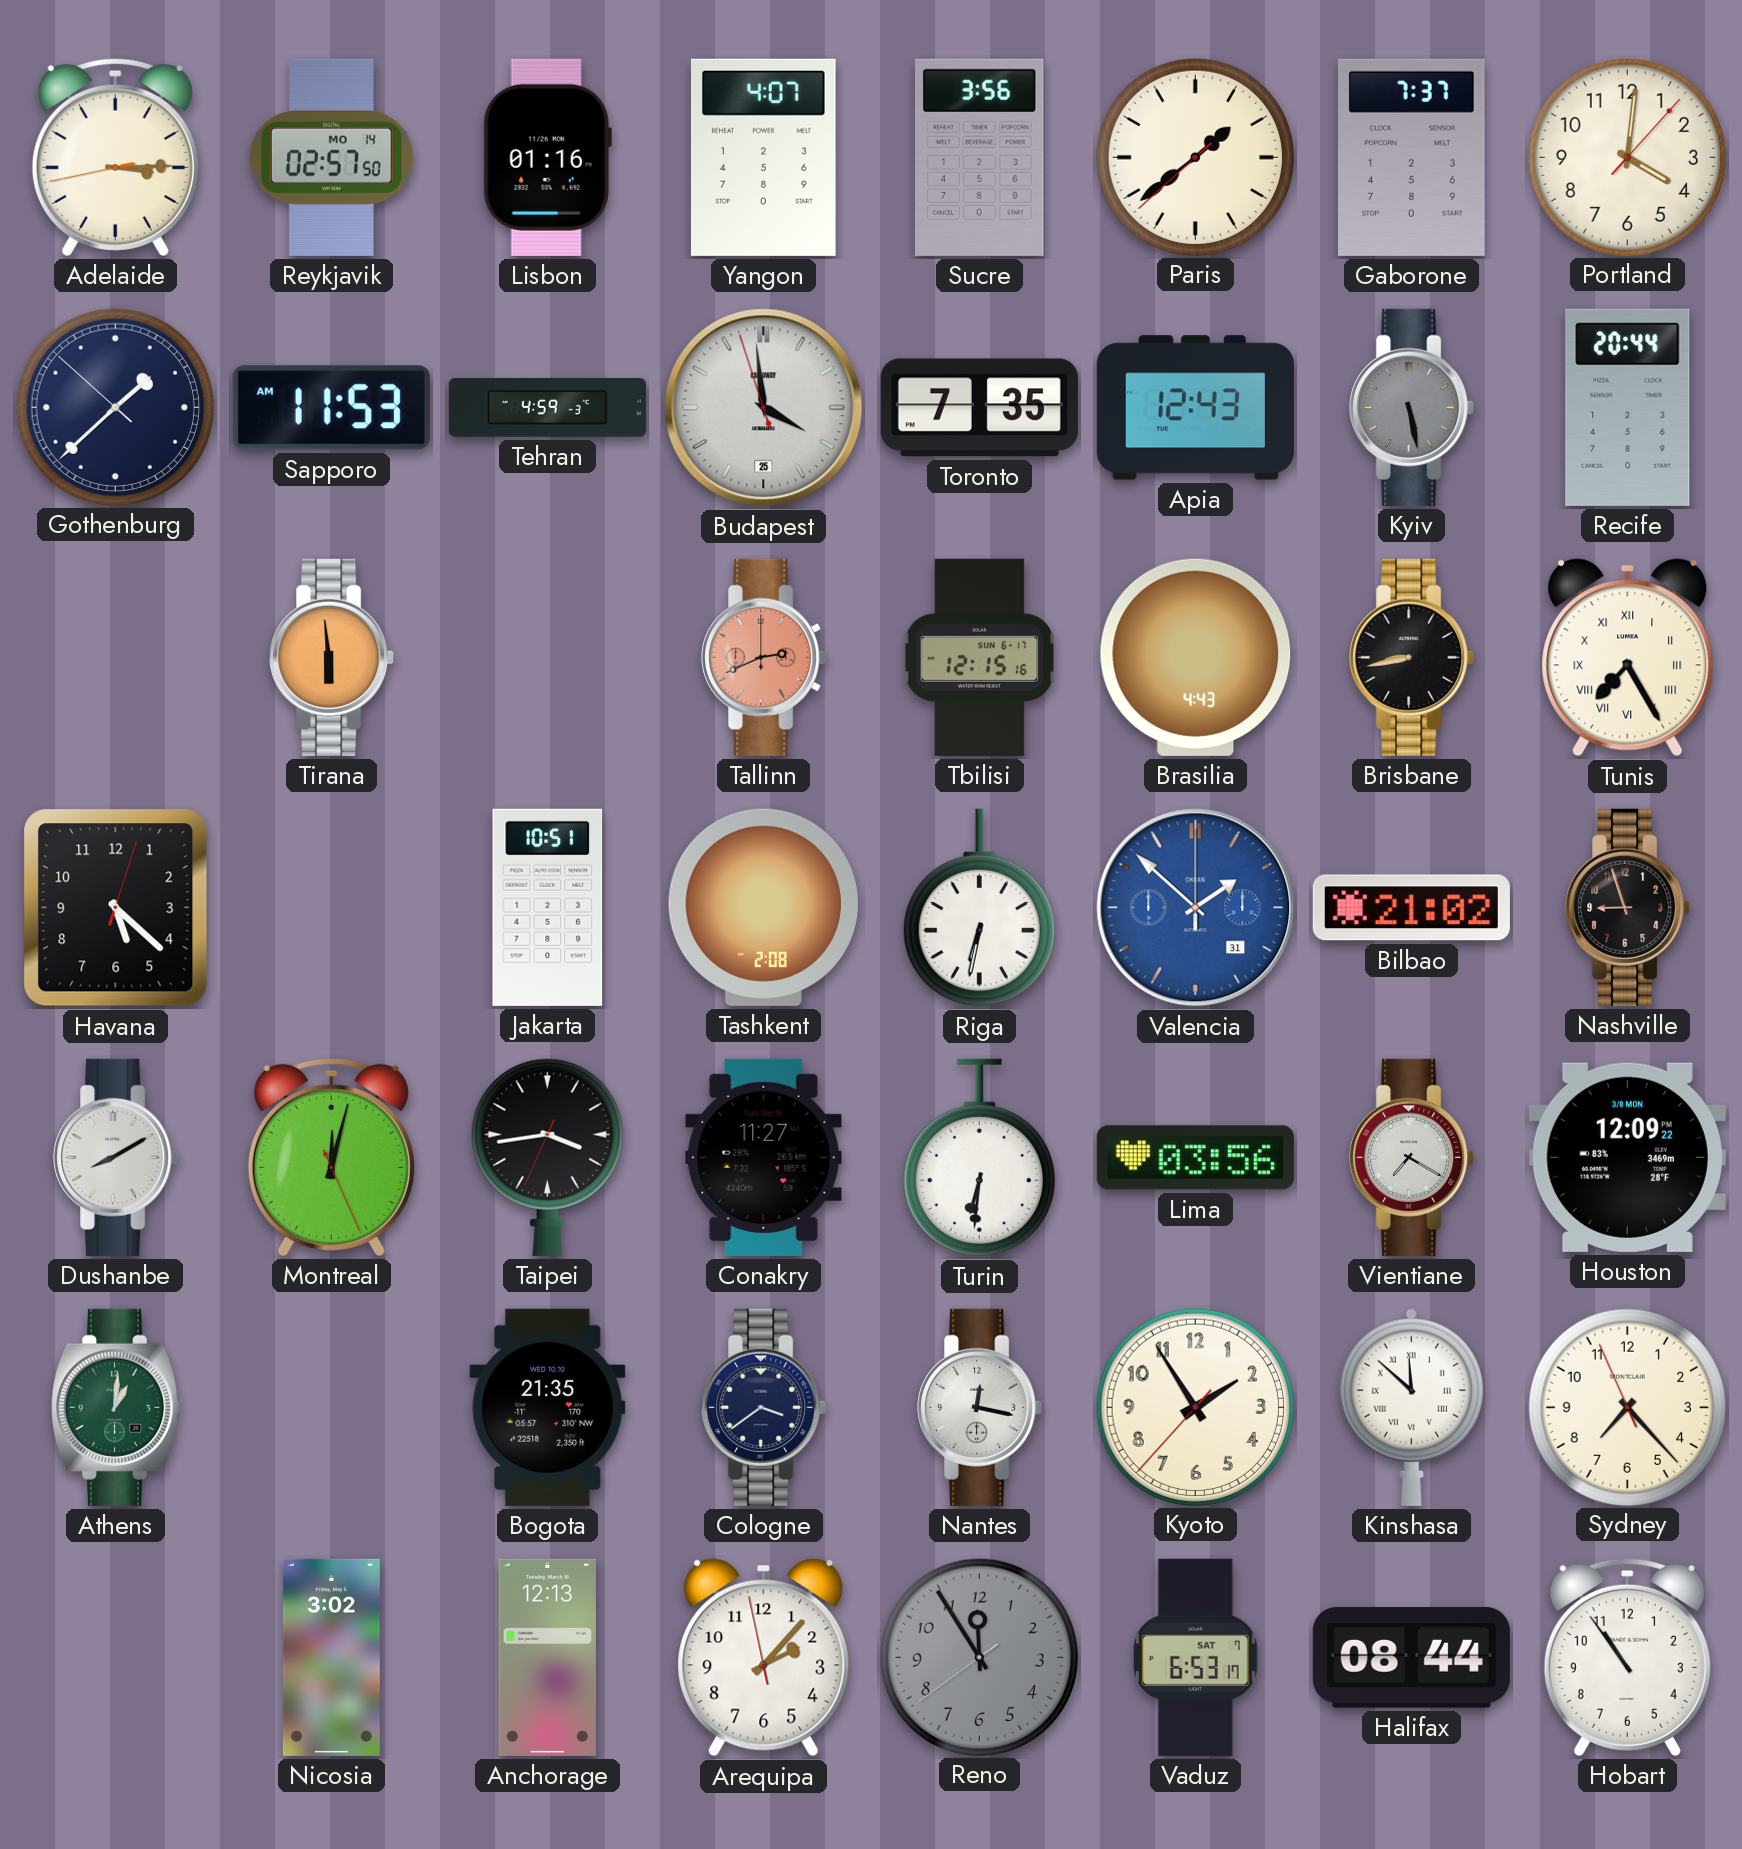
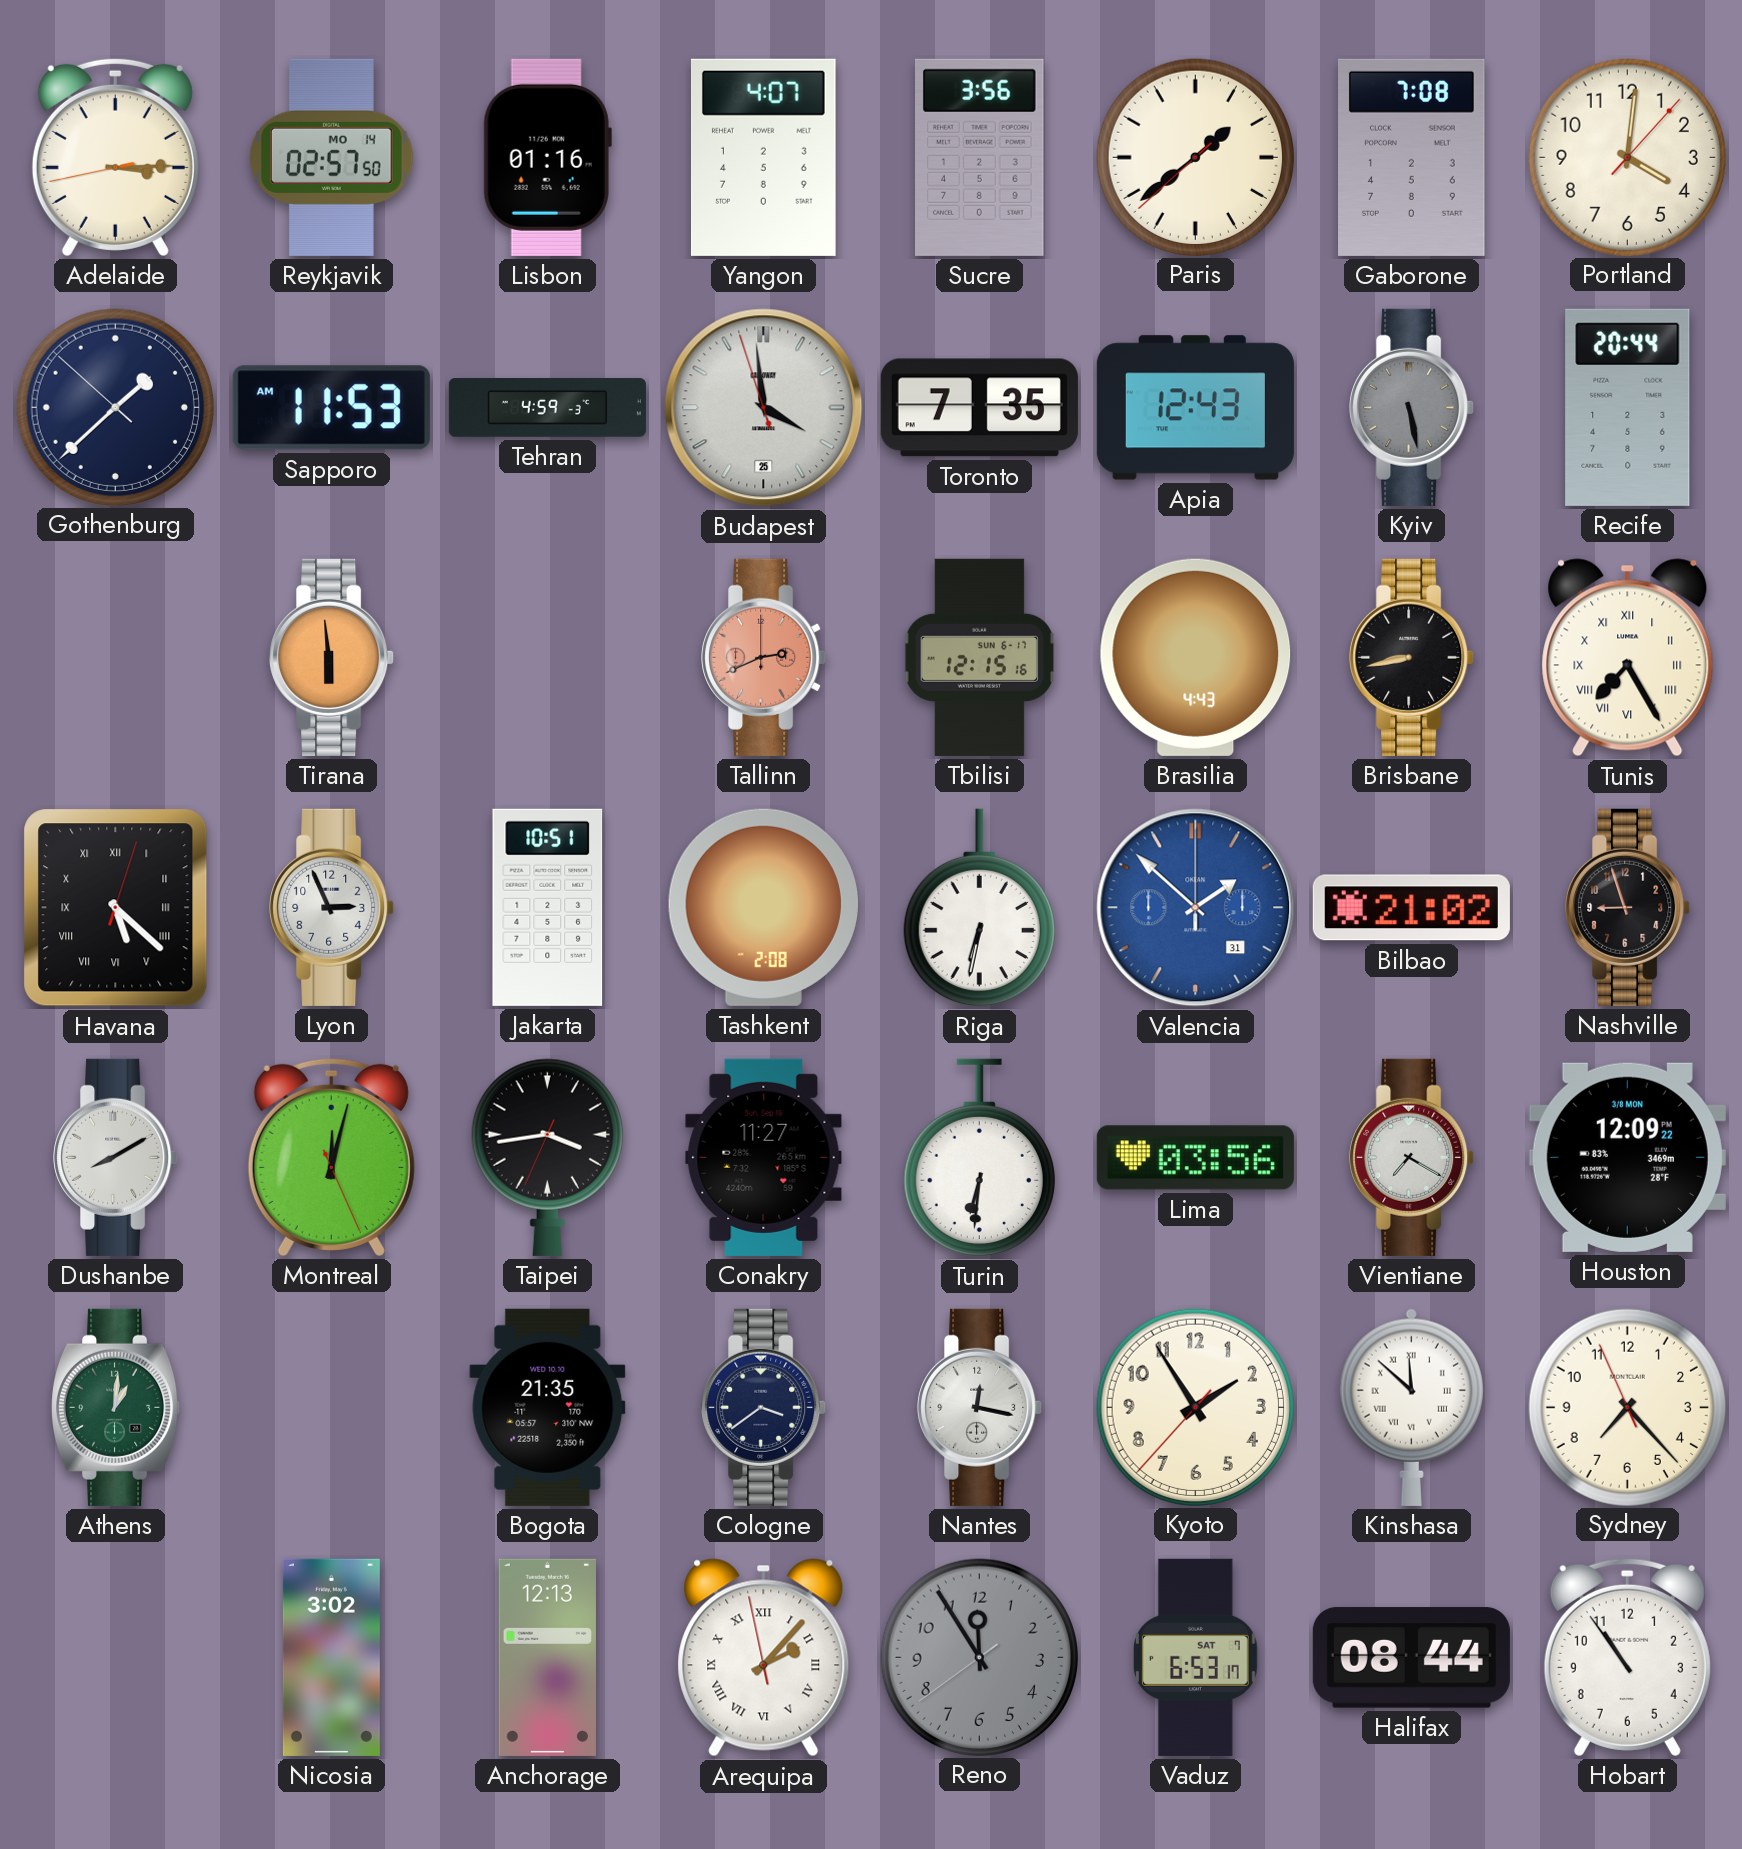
Gaborone: 7:37 -> 7:08 (1412, 157)
Havana numerals: Arabic -> Roman (116, 908)
Lyon: none -> 2:56 (332, 907)
Arequipa numerals: Arabic -> Roman (764, 1658)
